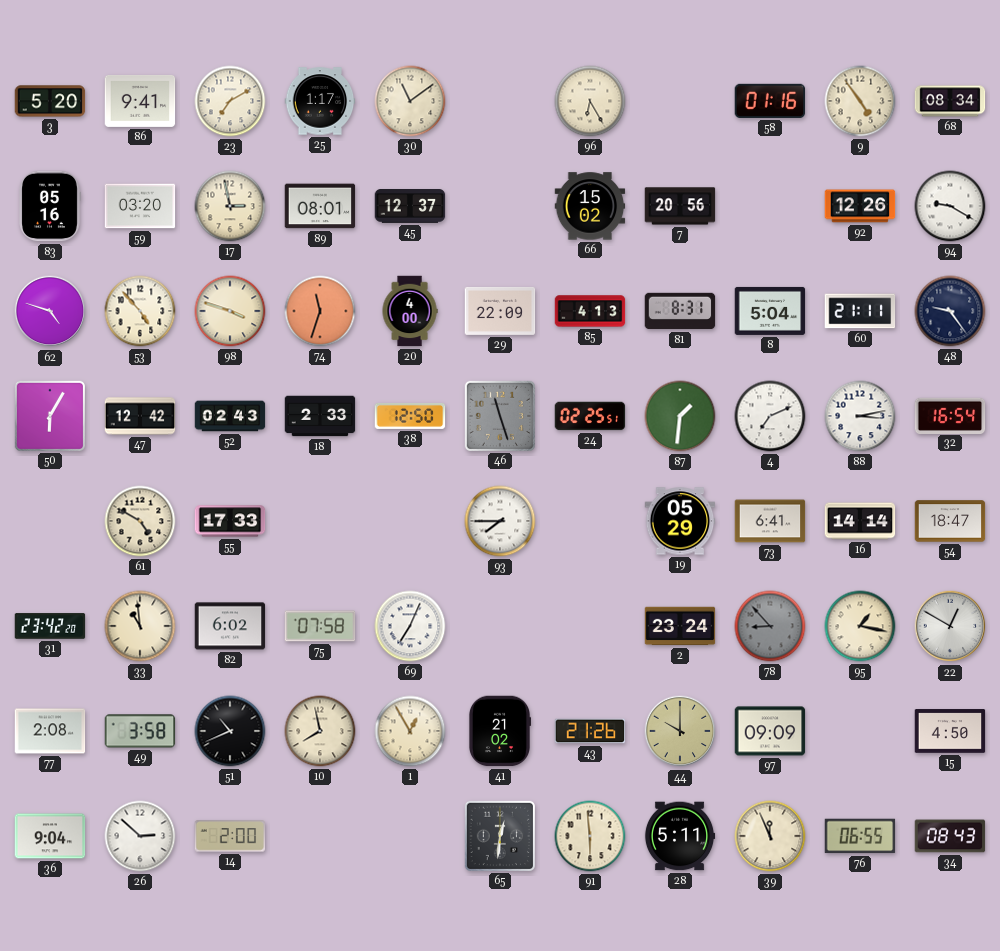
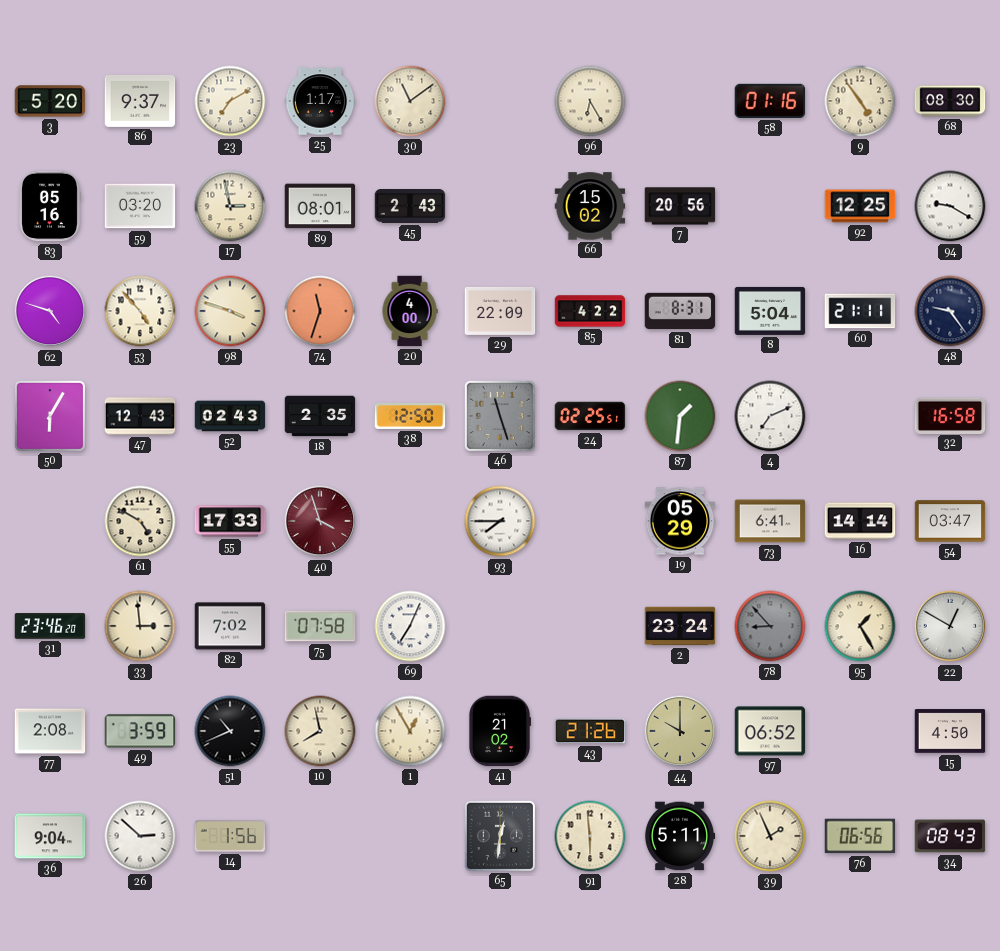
86: 9:41 -> 9:37 (140, 101)
68: 08:34 -> 08:30 (950, 101)
45: 12:37 -> 2:43 (410, 207)
92: 12:26 -> 12:25 (860, 206)
85: 4:13 -> 4:22 (590, 311)
47: 12:42 -> 12:43 (140, 416)
18: 2:33 -> 2:35 (320, 416)
88: 3:13 -> none (860, 416)
32: 16:54 -> 16:58 (950, 415)
40: none -> 3:57 (320, 521)
54: 18:47 -> 03:47 (950, 521)
31: 23:42 -> 23:46 (50, 626)
33: 10:59 -> 2:59 (140, 626)
82: 6:02 -> 7:02 (230, 626)
95: 1:17 -> 1:25 (860, 626)
49: 3:58 -> 3:59 (140, 731)
97: 09:09 -> 06:52 (770, 731)
14: 2:00 -> 1:56 (230, 836)
39: 11:56 -> 1:56 (770, 836)
76: 06:55 -> 06:56 (860, 836)
